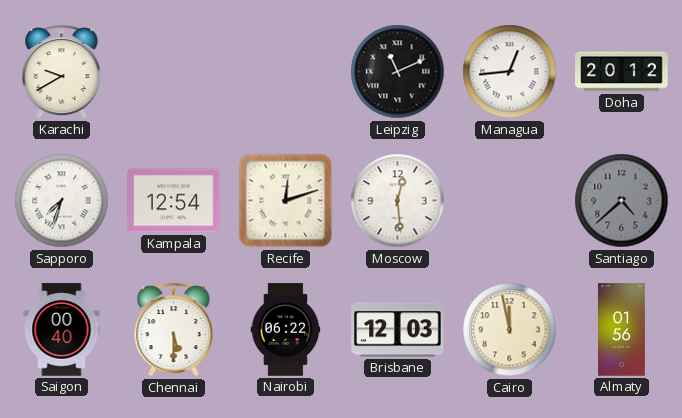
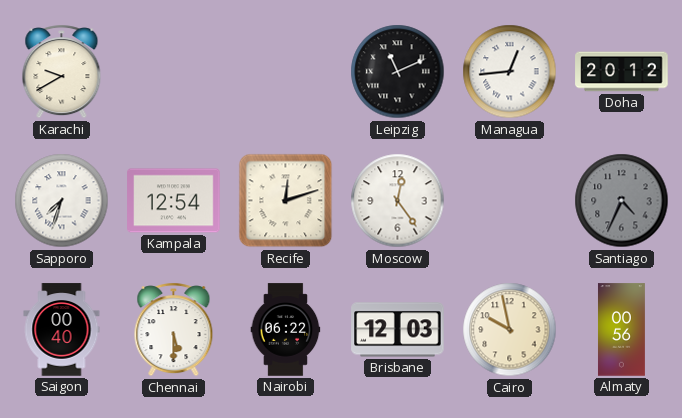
Moscow: 12:29 -> 12:24 (398, 201)
Santiago: 4:38 -> 4:34 (622, 201)
Cairo: 11:58 -> 9:58 (510, 330)
Almaty: 01:56 -> 00:56 (621, 330)
